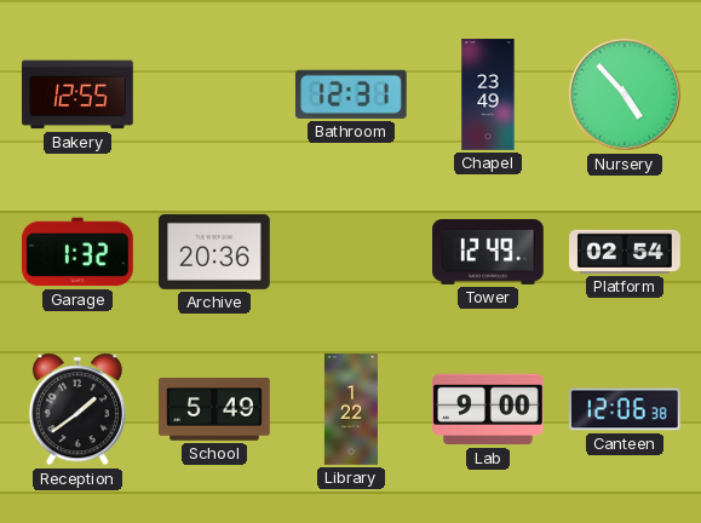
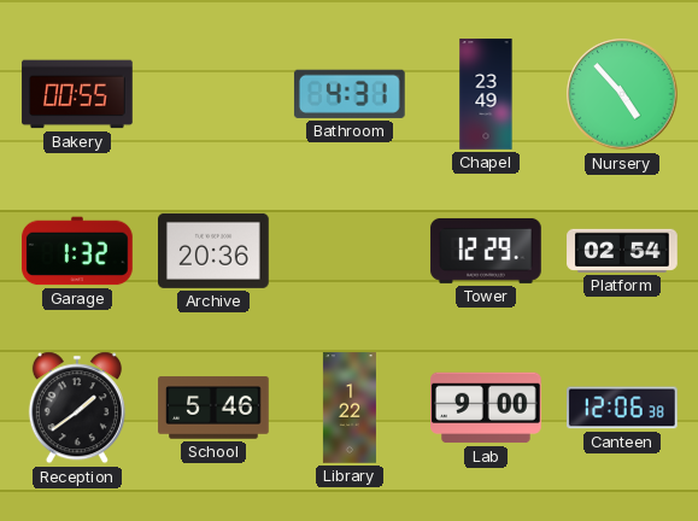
Bakery: 12:55 -> 00:55 (77, 94)
Bathroom: 12:31 -> 4:31 (350, 94)
Tower: 12:49 -> 12:29 (486, 251)
School: 5:49 -> 5:46 (213, 408)
